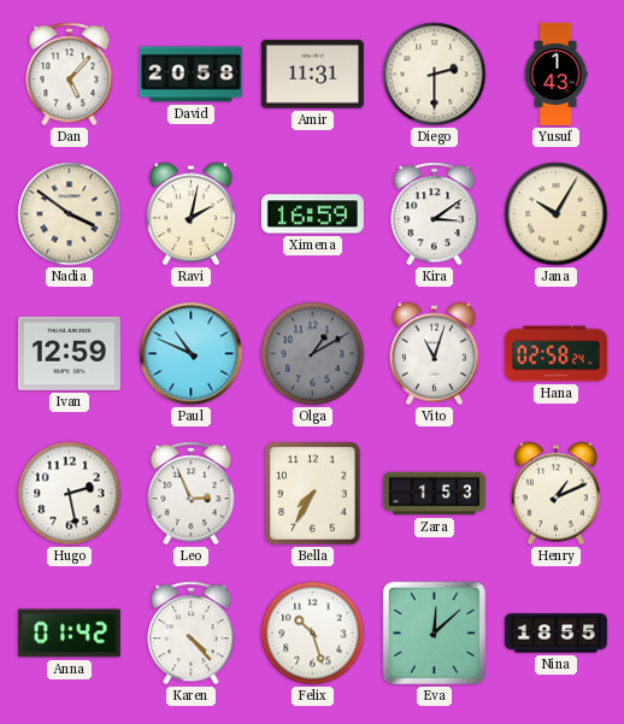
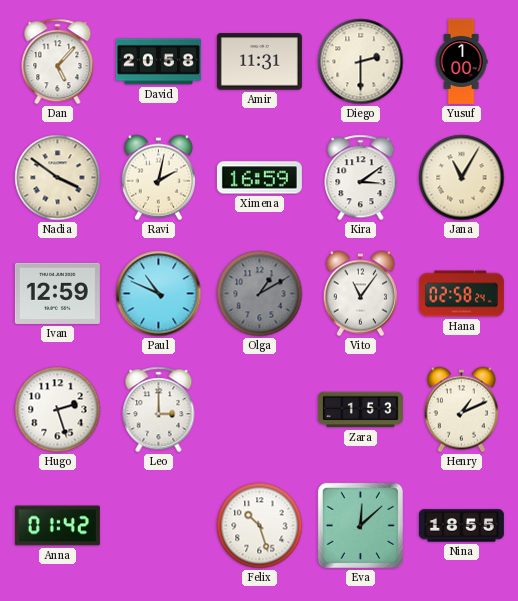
Yusuf: 1:43 -> 1:00 (461, 61)
Jana: 10:05 -> 11:05 (462, 178)
Vito: 11:03 -> 11:06 (360, 294)
Hugo: 2:28 -> 2:27 (58, 410)
Leo: 2:56 -> 3:00 (159, 410)
Bella: 7:35 -> none (313, 494)
Karen: 4:23 -> none (192, 634)
